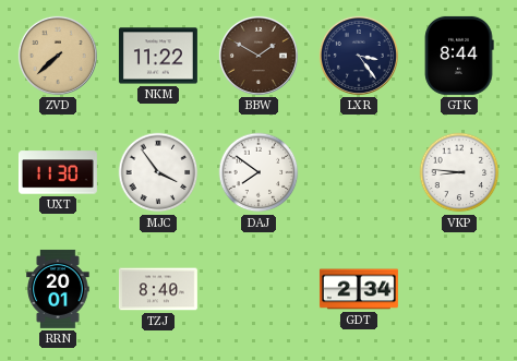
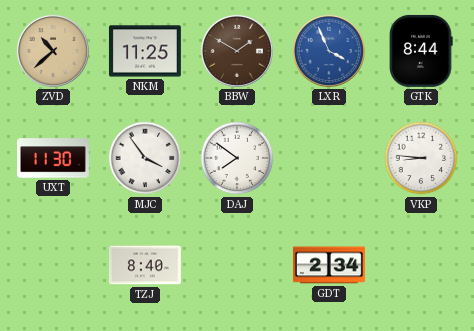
ZVD: 7:38 -> 10:38 (53, 51)
NKM: 11:22 -> 11:25 (145, 51)
LXR: 3:24 -> 3:56 (329, 51)
LXR dial: navy -> blue (329, 51)
RRN: 20:01 -> none (58, 289)
